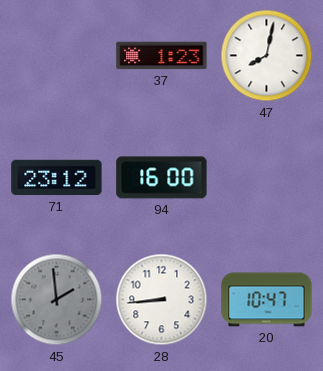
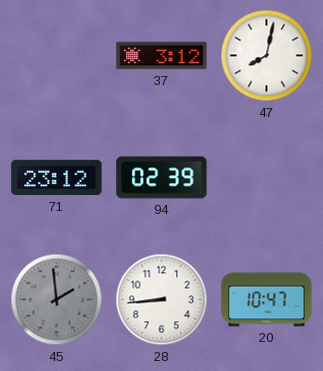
37: 1:23 -> 3:12 (162, 56)
94: 16:00 -> 02:39 (162, 178)
